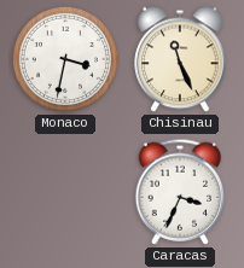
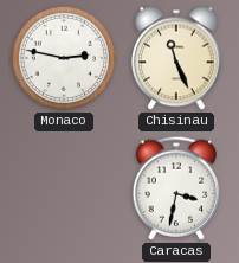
Monaco: 3:32 -> 2:47 (64, 58)
Caracas: 3:34 -> 3:32 (176, 188)
